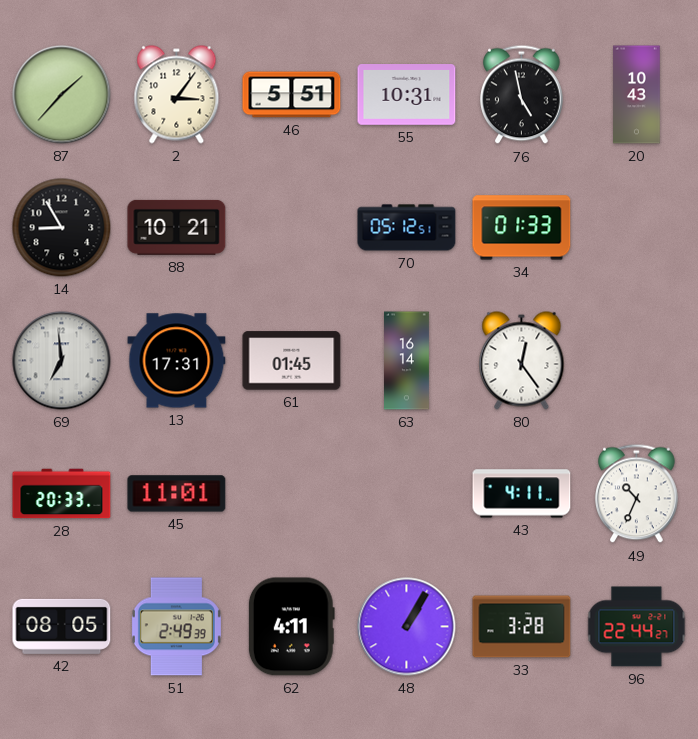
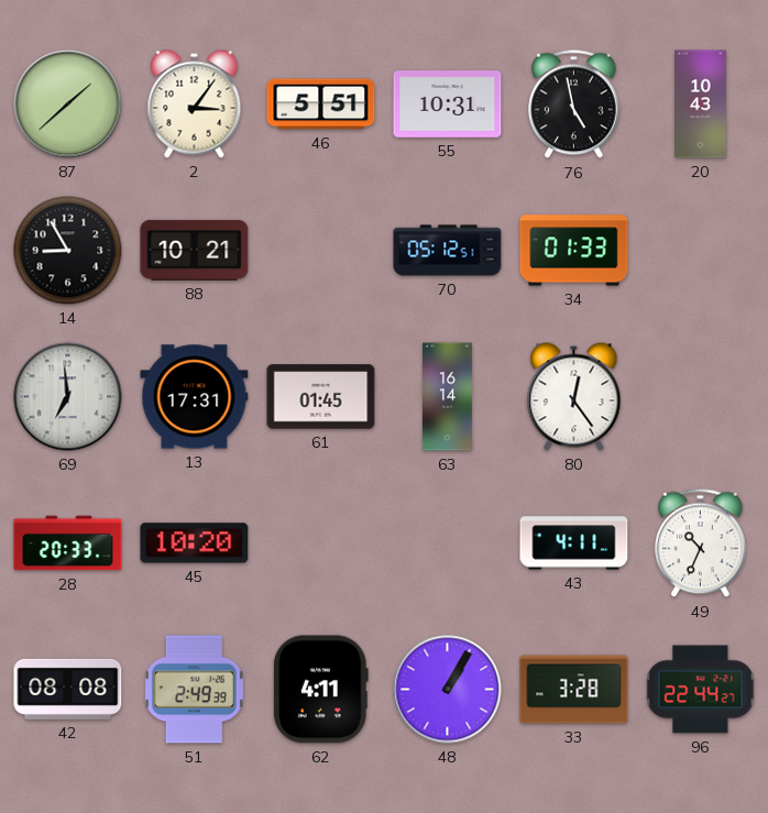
87: 1:37 -> 1:38 (68, 105)
45: 11:01 -> 10:20 (195, 543)
42: 08:05 -> 08:08 (68, 689)
